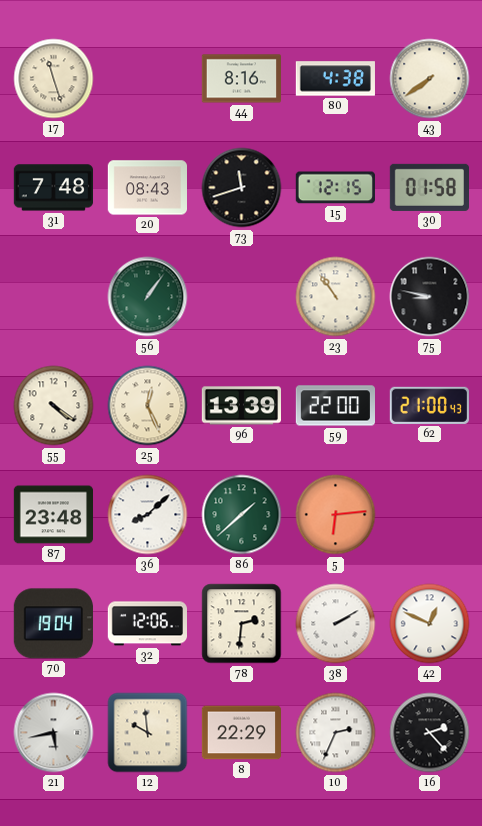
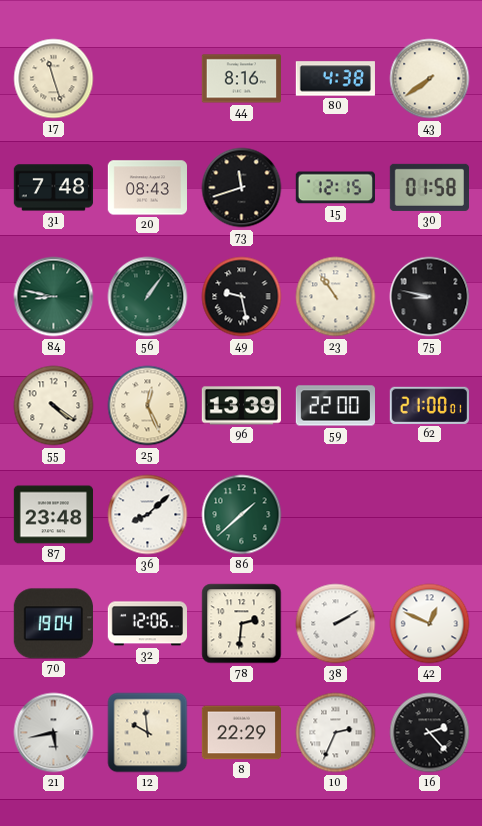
84: none -> 8:47 (54, 297)
49: none -> 9:28 (242, 297)
62: 21:00:43 -> 21:00:01 (429, 405)
5: 6:14 -> none (336, 515)
